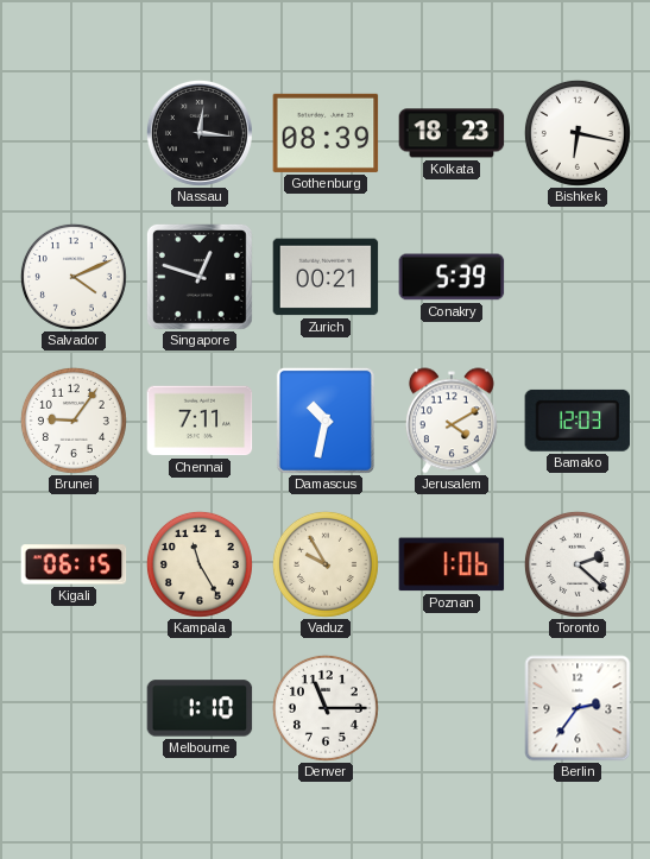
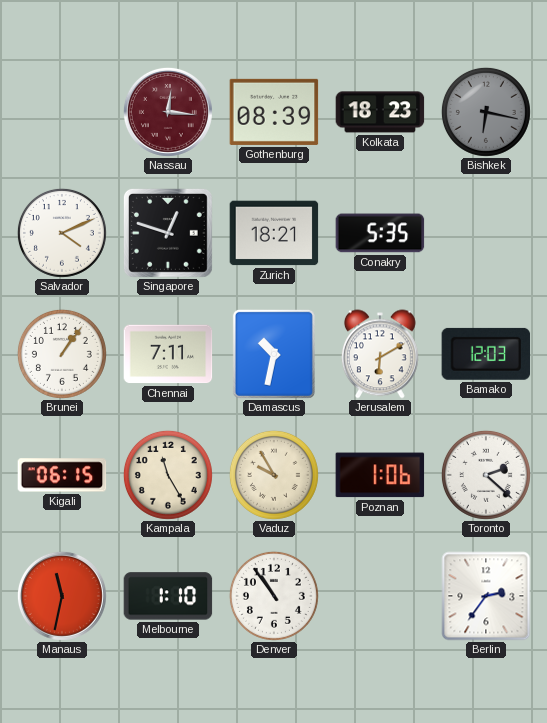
Nassau dial: black -> burgundy (168, 112)
Bishkek dial: white -> grey (486, 112)
Zurich: 00:21 -> 18:21 (274, 233)
Conakry: 5:39 -> 5:35 (380, 233)
Brunei: 9:06 -> 1:06 (62, 354)
Jerusalem: 4:10 -> 6:10 (380, 354)
Manaus: none -> 11:32 (62, 596)
Denver: 11:15 -> 10:54 (274, 596)
